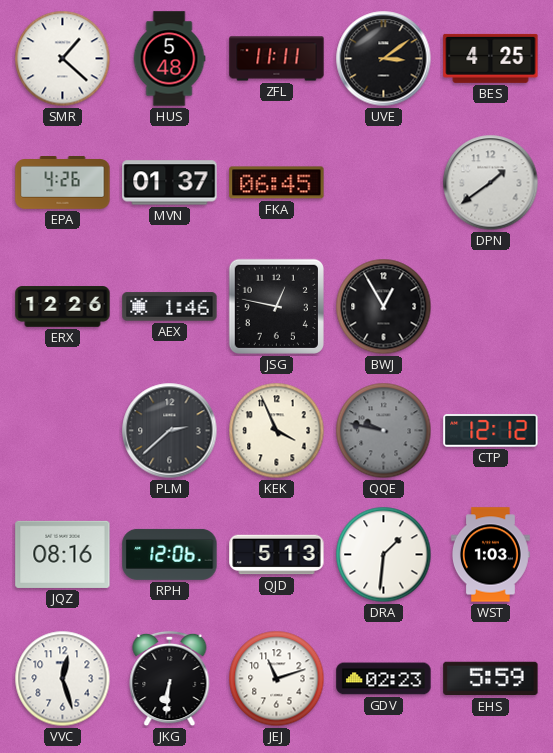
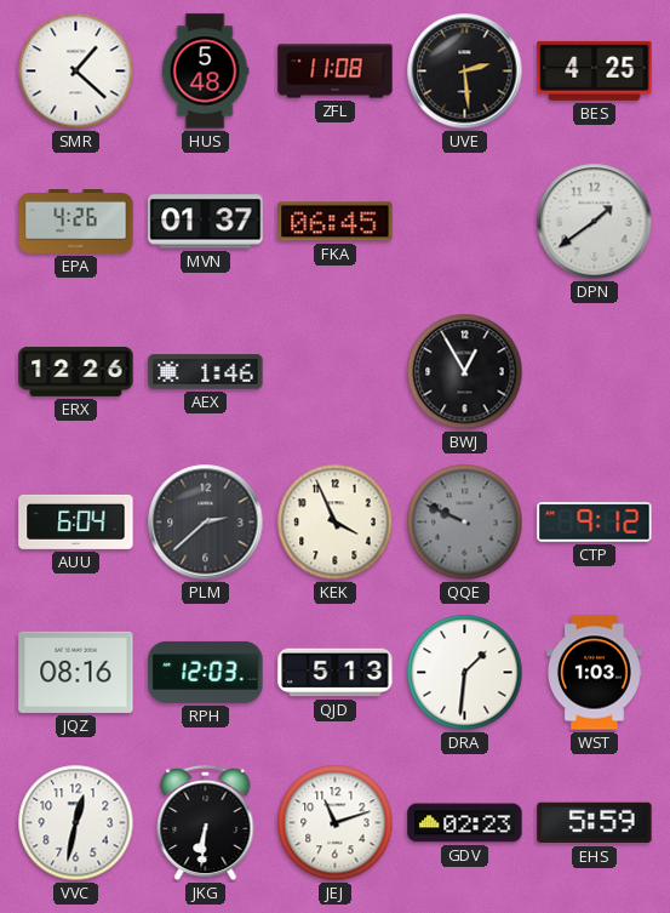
ZFL: 11:11 -> 11:08 (336, 72)
UVE: 3:09 -> 2:29 (465, 72)
JSG: 12:47 -> none (276, 306)
AUU: none -> 6:04 (76, 521)
QQE: 9:47 -> 9:49 (465, 523)
CTP: 12:12 -> 9:12 (595, 523)
RPH: 12:06 -> 12:03 (206, 672)
VVC: 12:27 -> 12:32 (76, 823)
